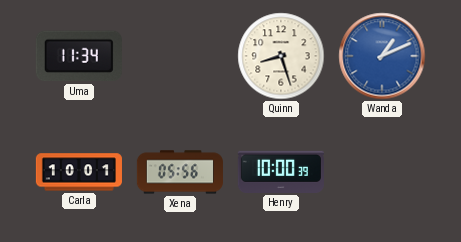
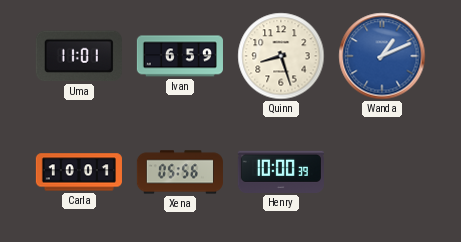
Uma: 11:34 -> 11:01 (79, 56)
Ivan: none -> 6:59 (180, 56)
